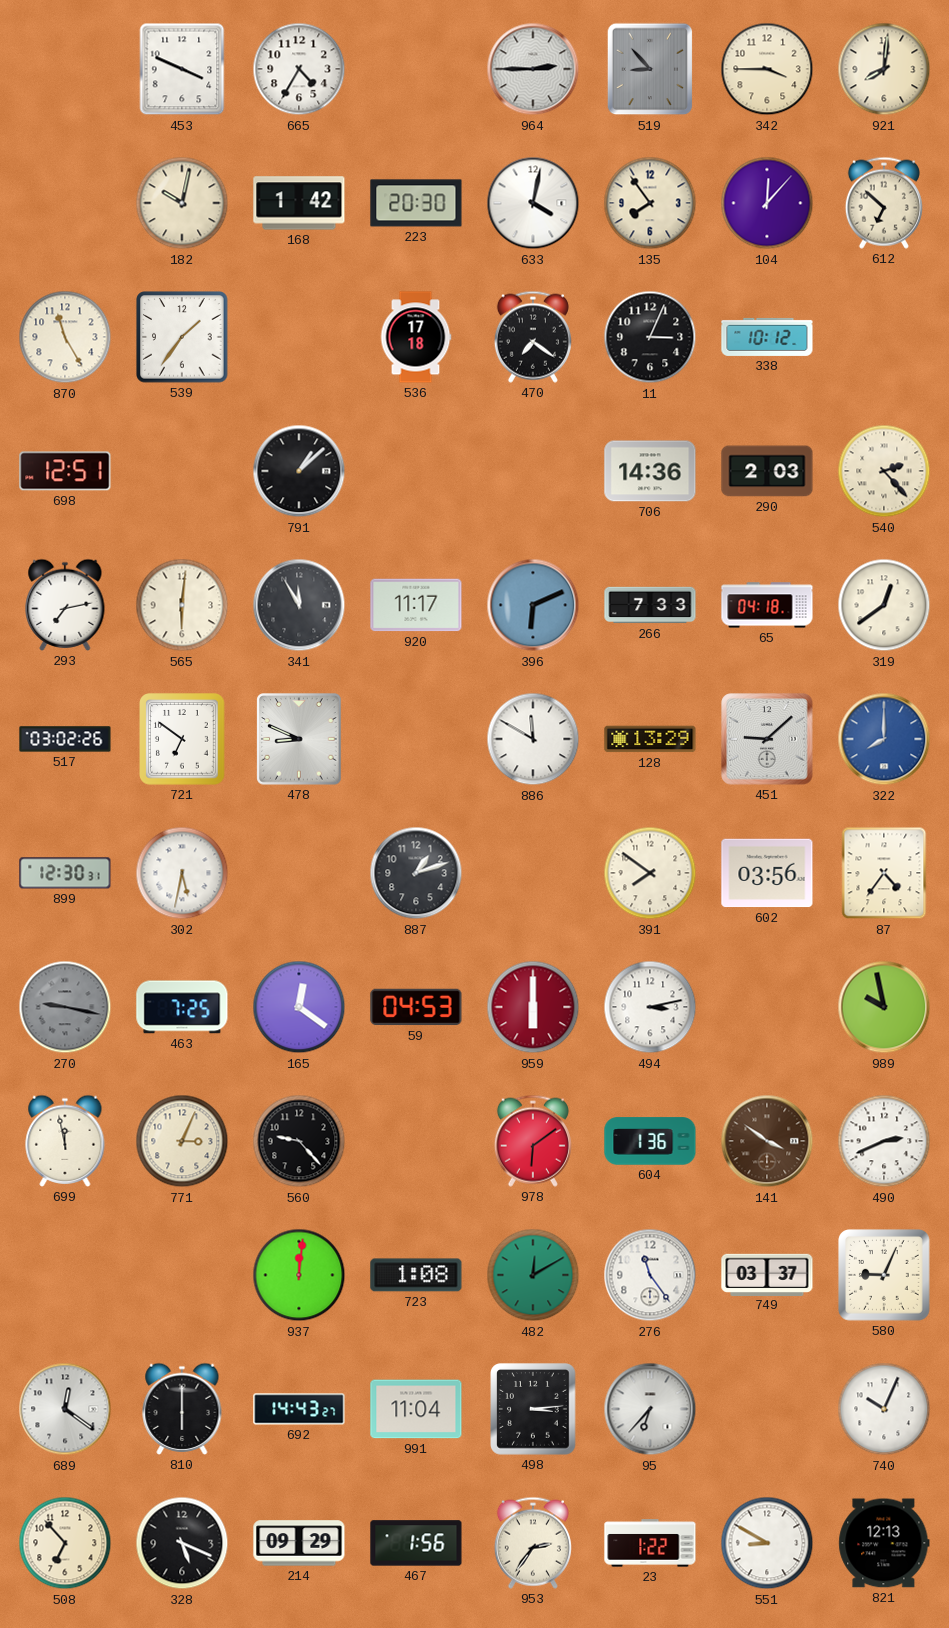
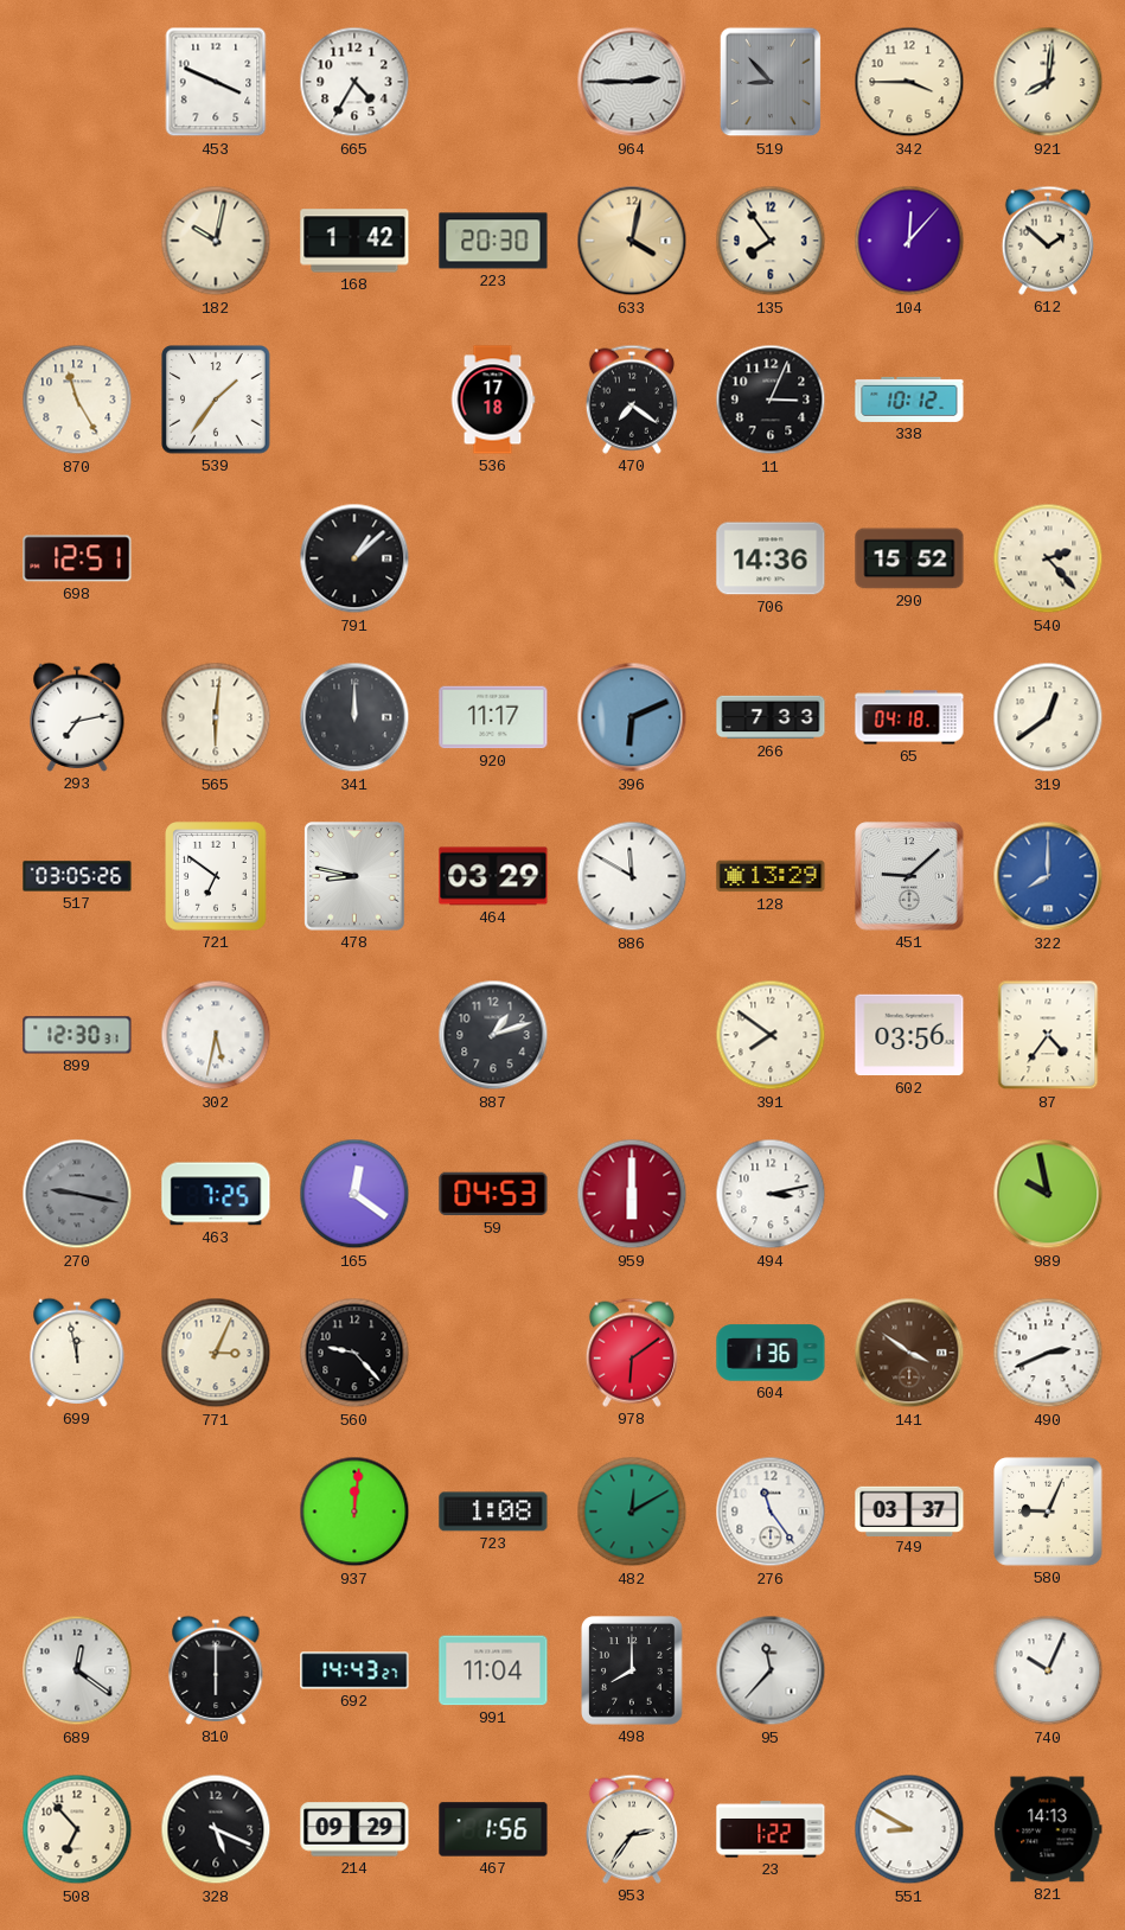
633 dial: white -> champagne (632, 241)
612: 6:52 -> 1:52 (1048, 241)
290: 2:03 -> 15:52 (909, 558)
341: 11:55 -> 12:00 (354, 717)
517: 03:02 -> 03:05 (77, 876)
478: 8:49 -> 8:47 (354, 876)
464: none -> 03:29 (493, 876)
498: 3:14 -> 8:00 (633, 1670)
95: 6:37 -> 11:37 (771, 1670)
821: 12:13 -> 14:13 (1048, 1829)
